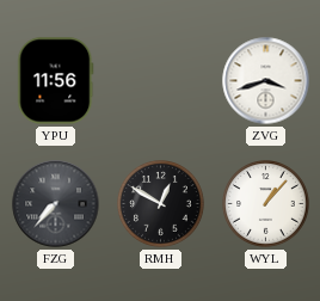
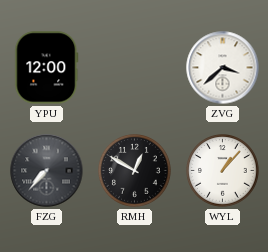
YPU: 11:56 -> 12:00 (47, 68)
ZVG: 3:42 -> 3:38 (223, 68)
